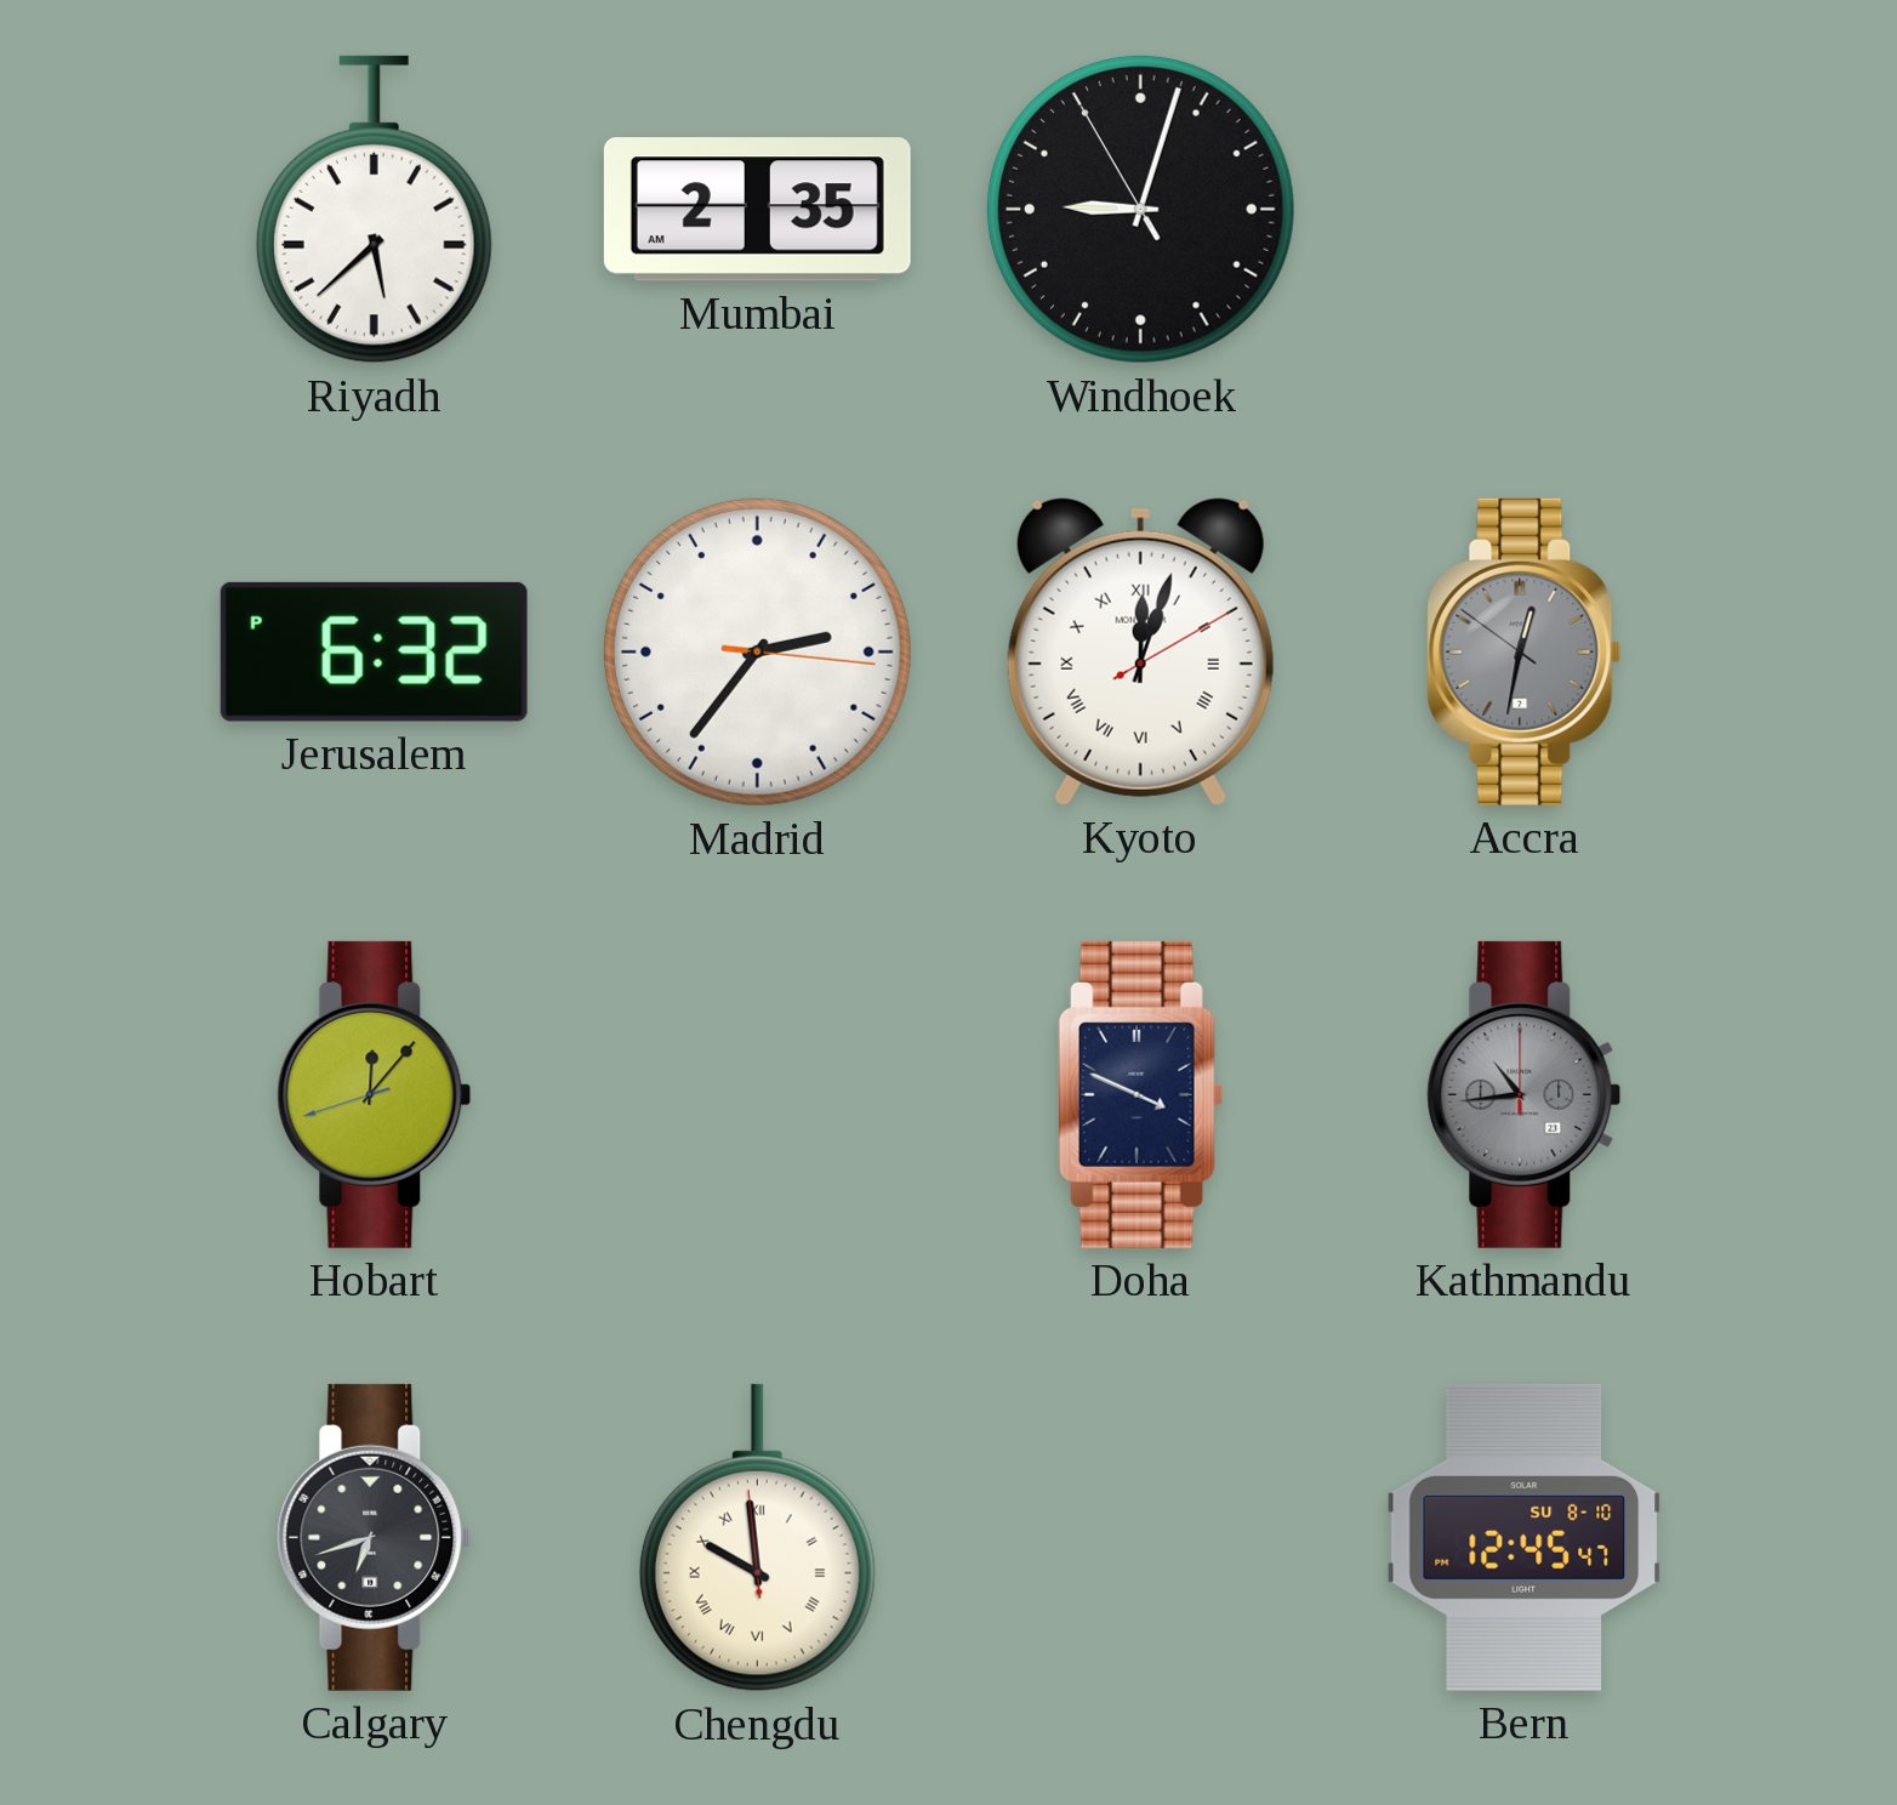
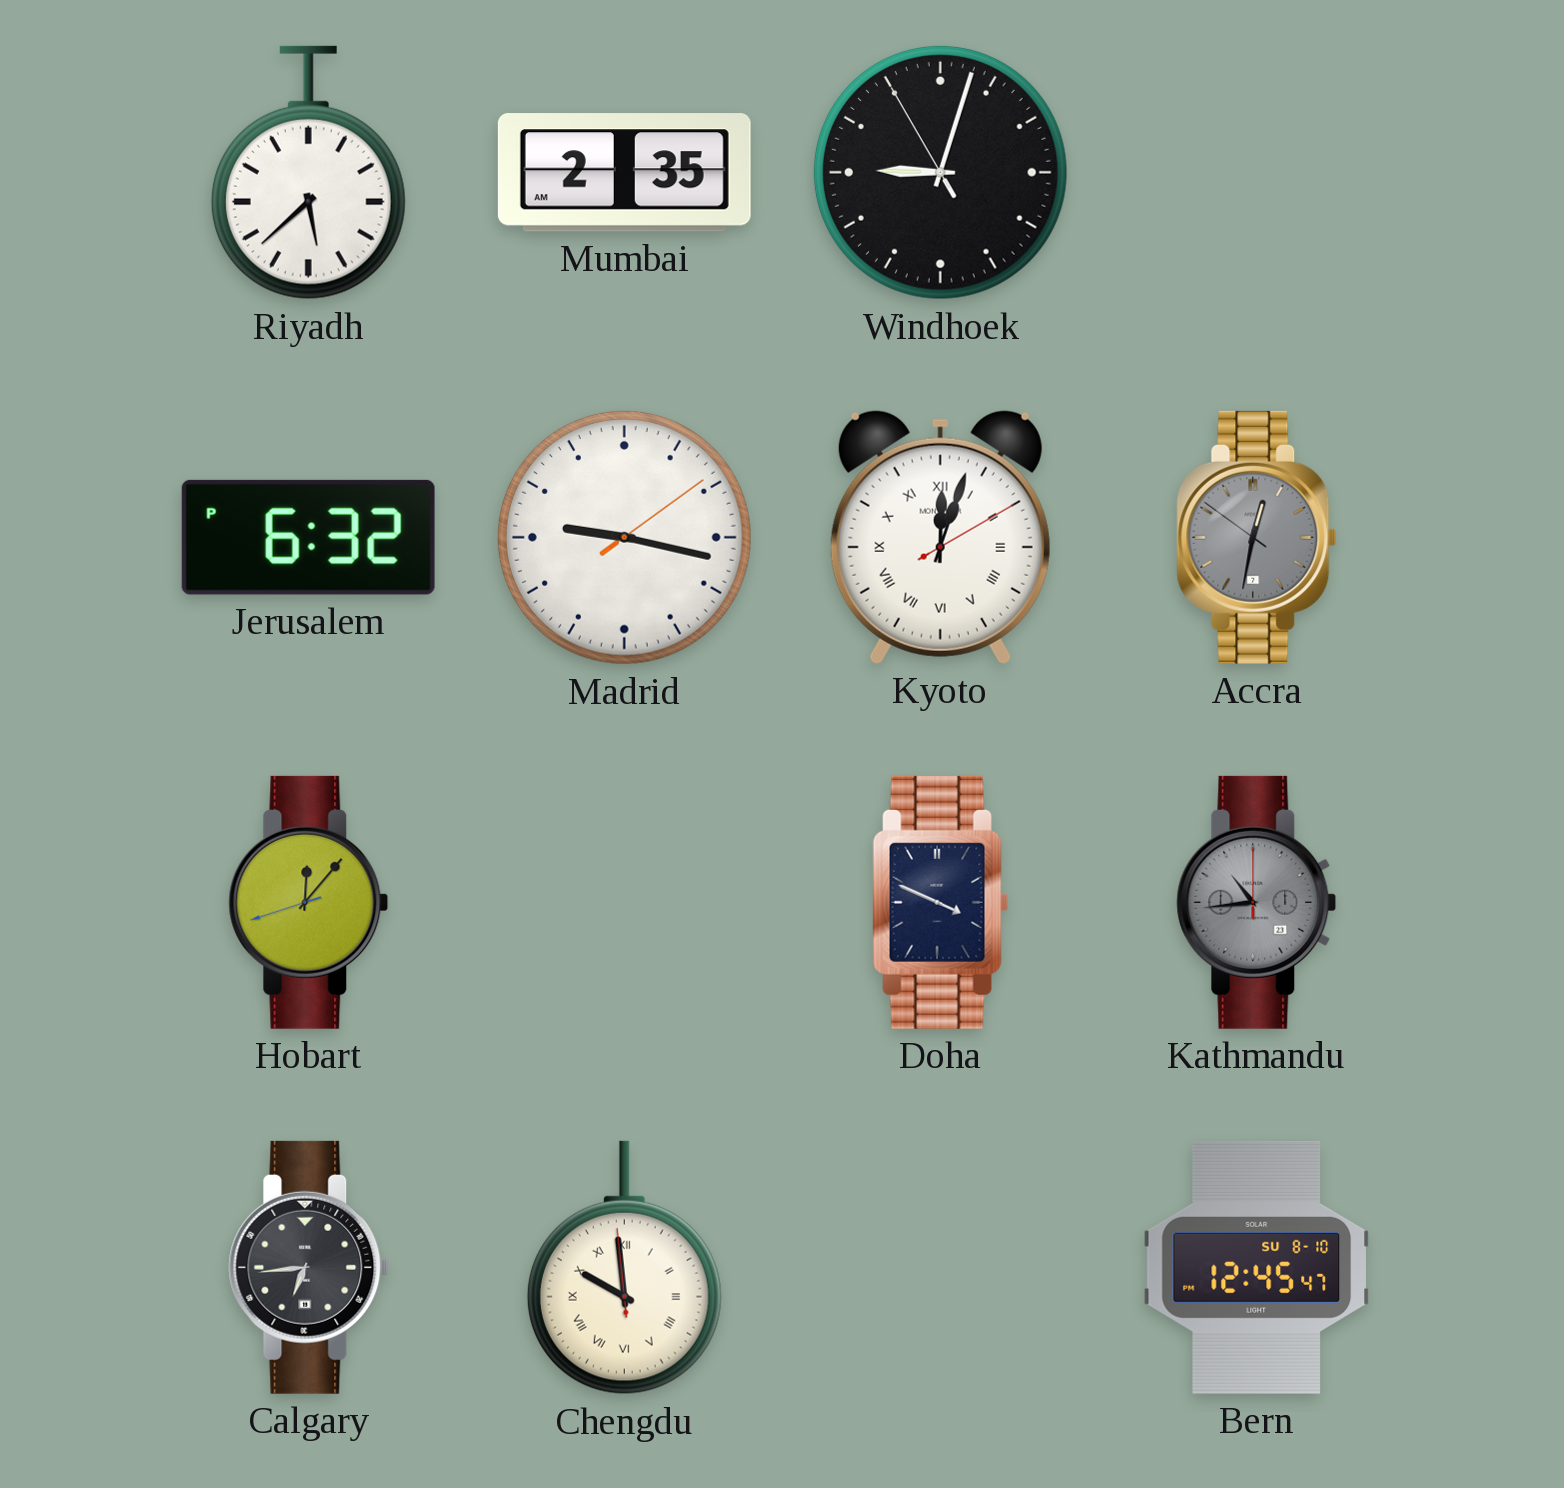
Madrid: 2:36 -> 9:17 (624, 537)
Calgary: 6:42 -> 6:44 (309, 1267)
